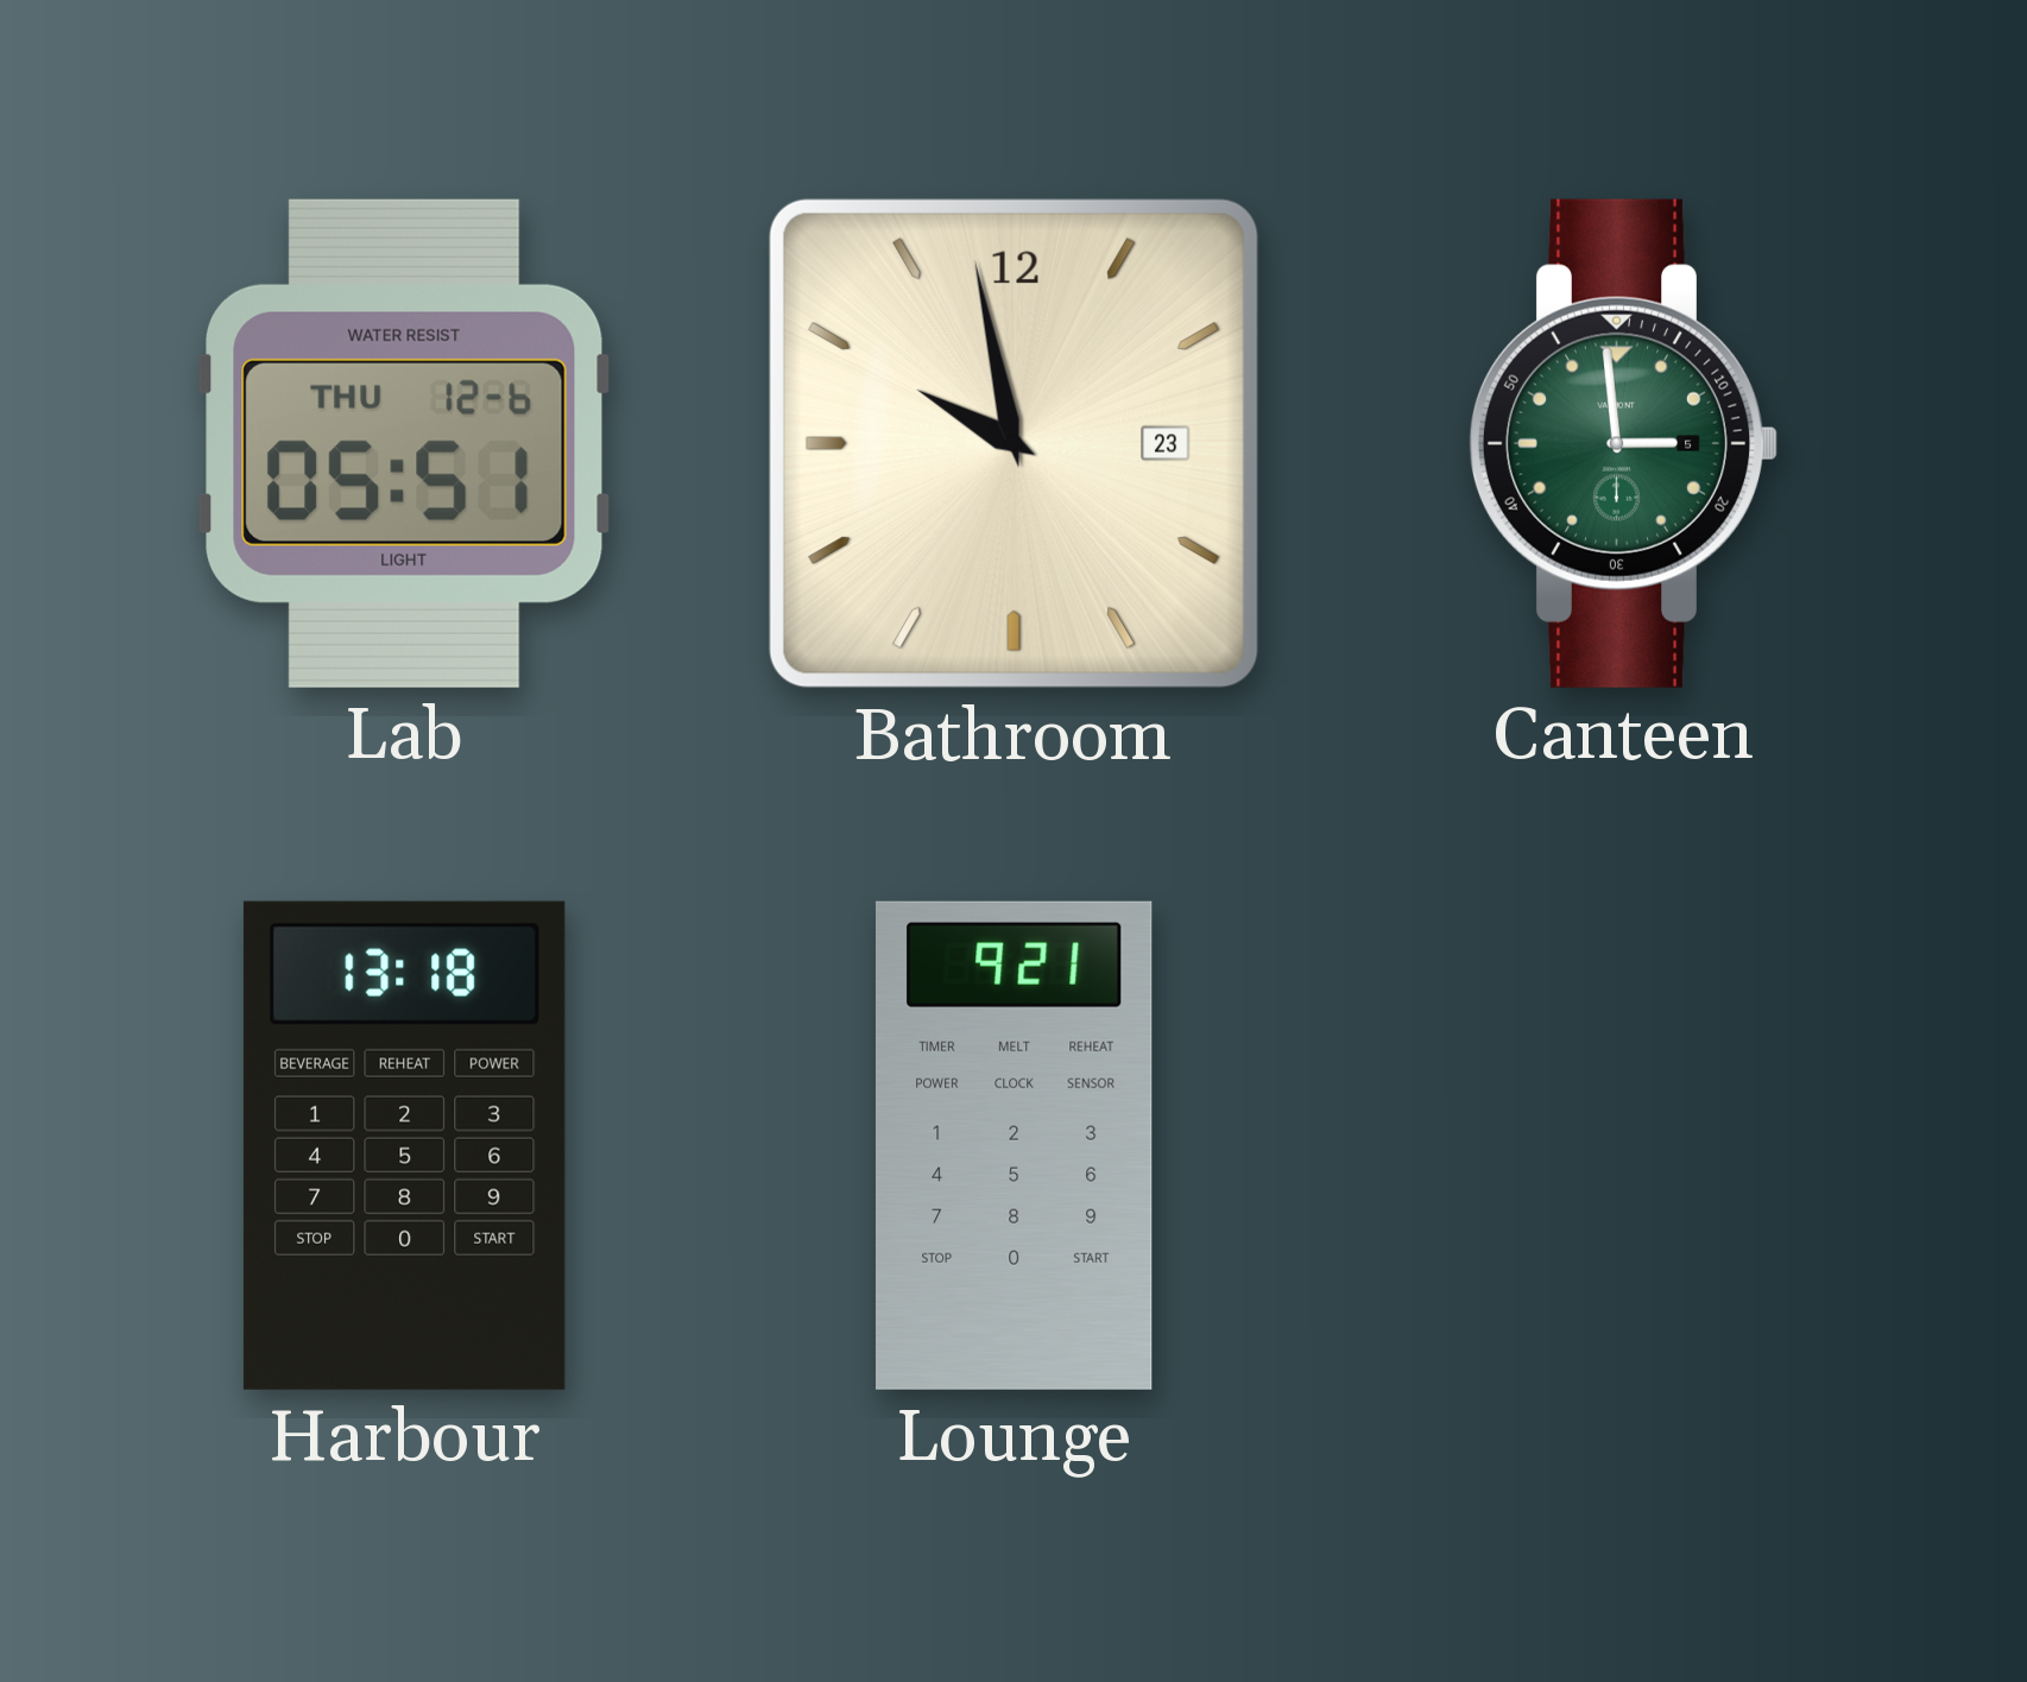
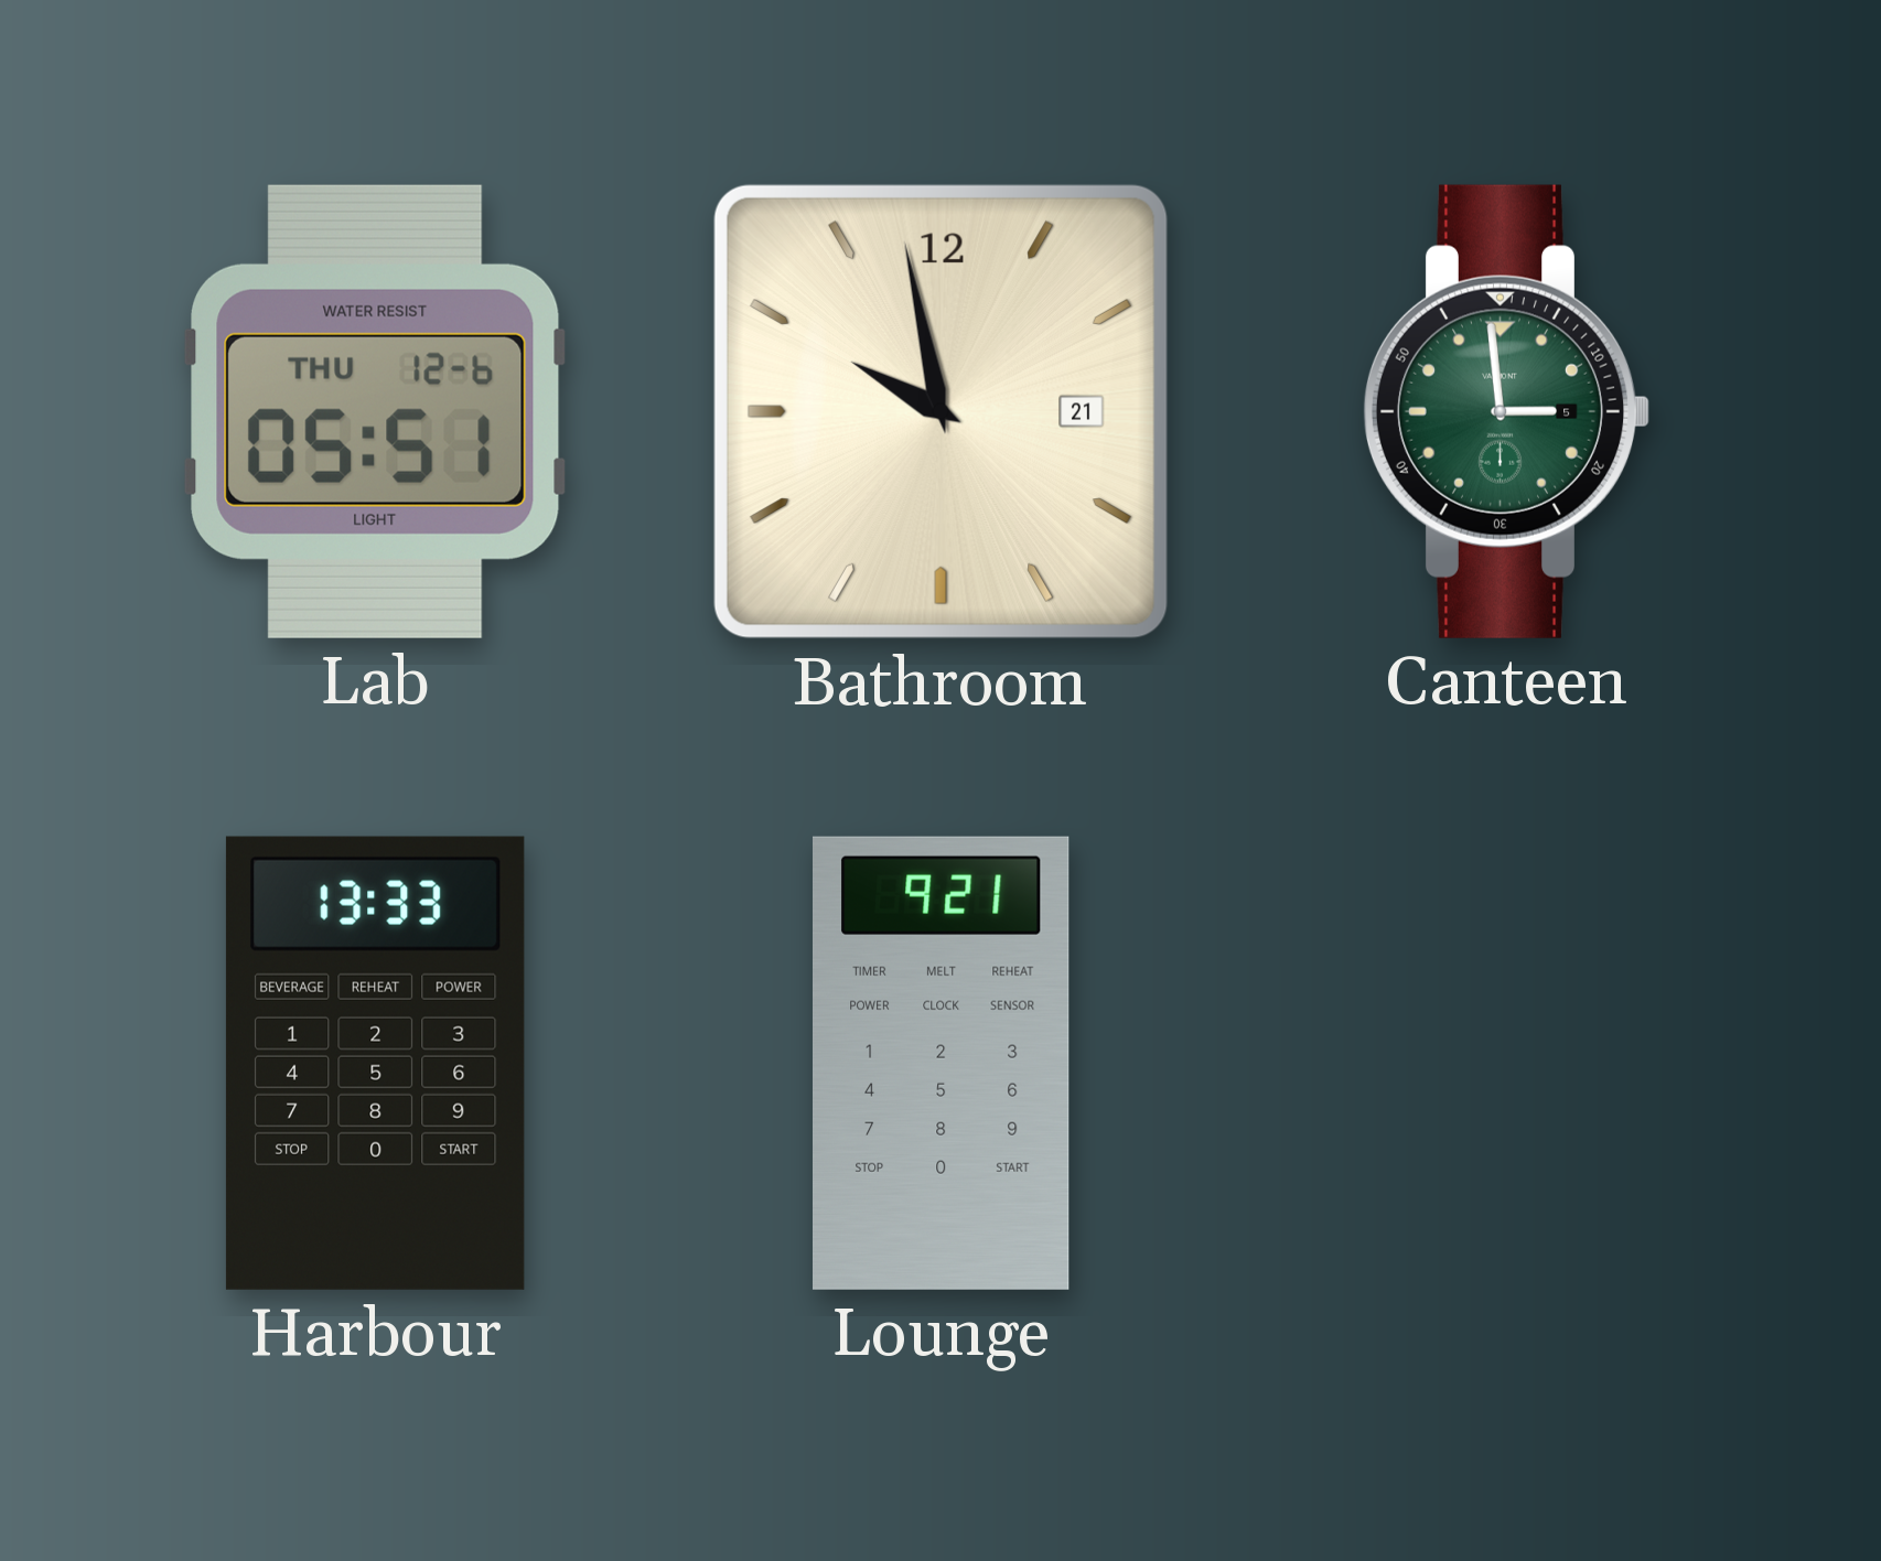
Bathroom date: 23 -> 21 (940, 411)
Harbour: 13:18 -> 13:33 (375, 1063)
